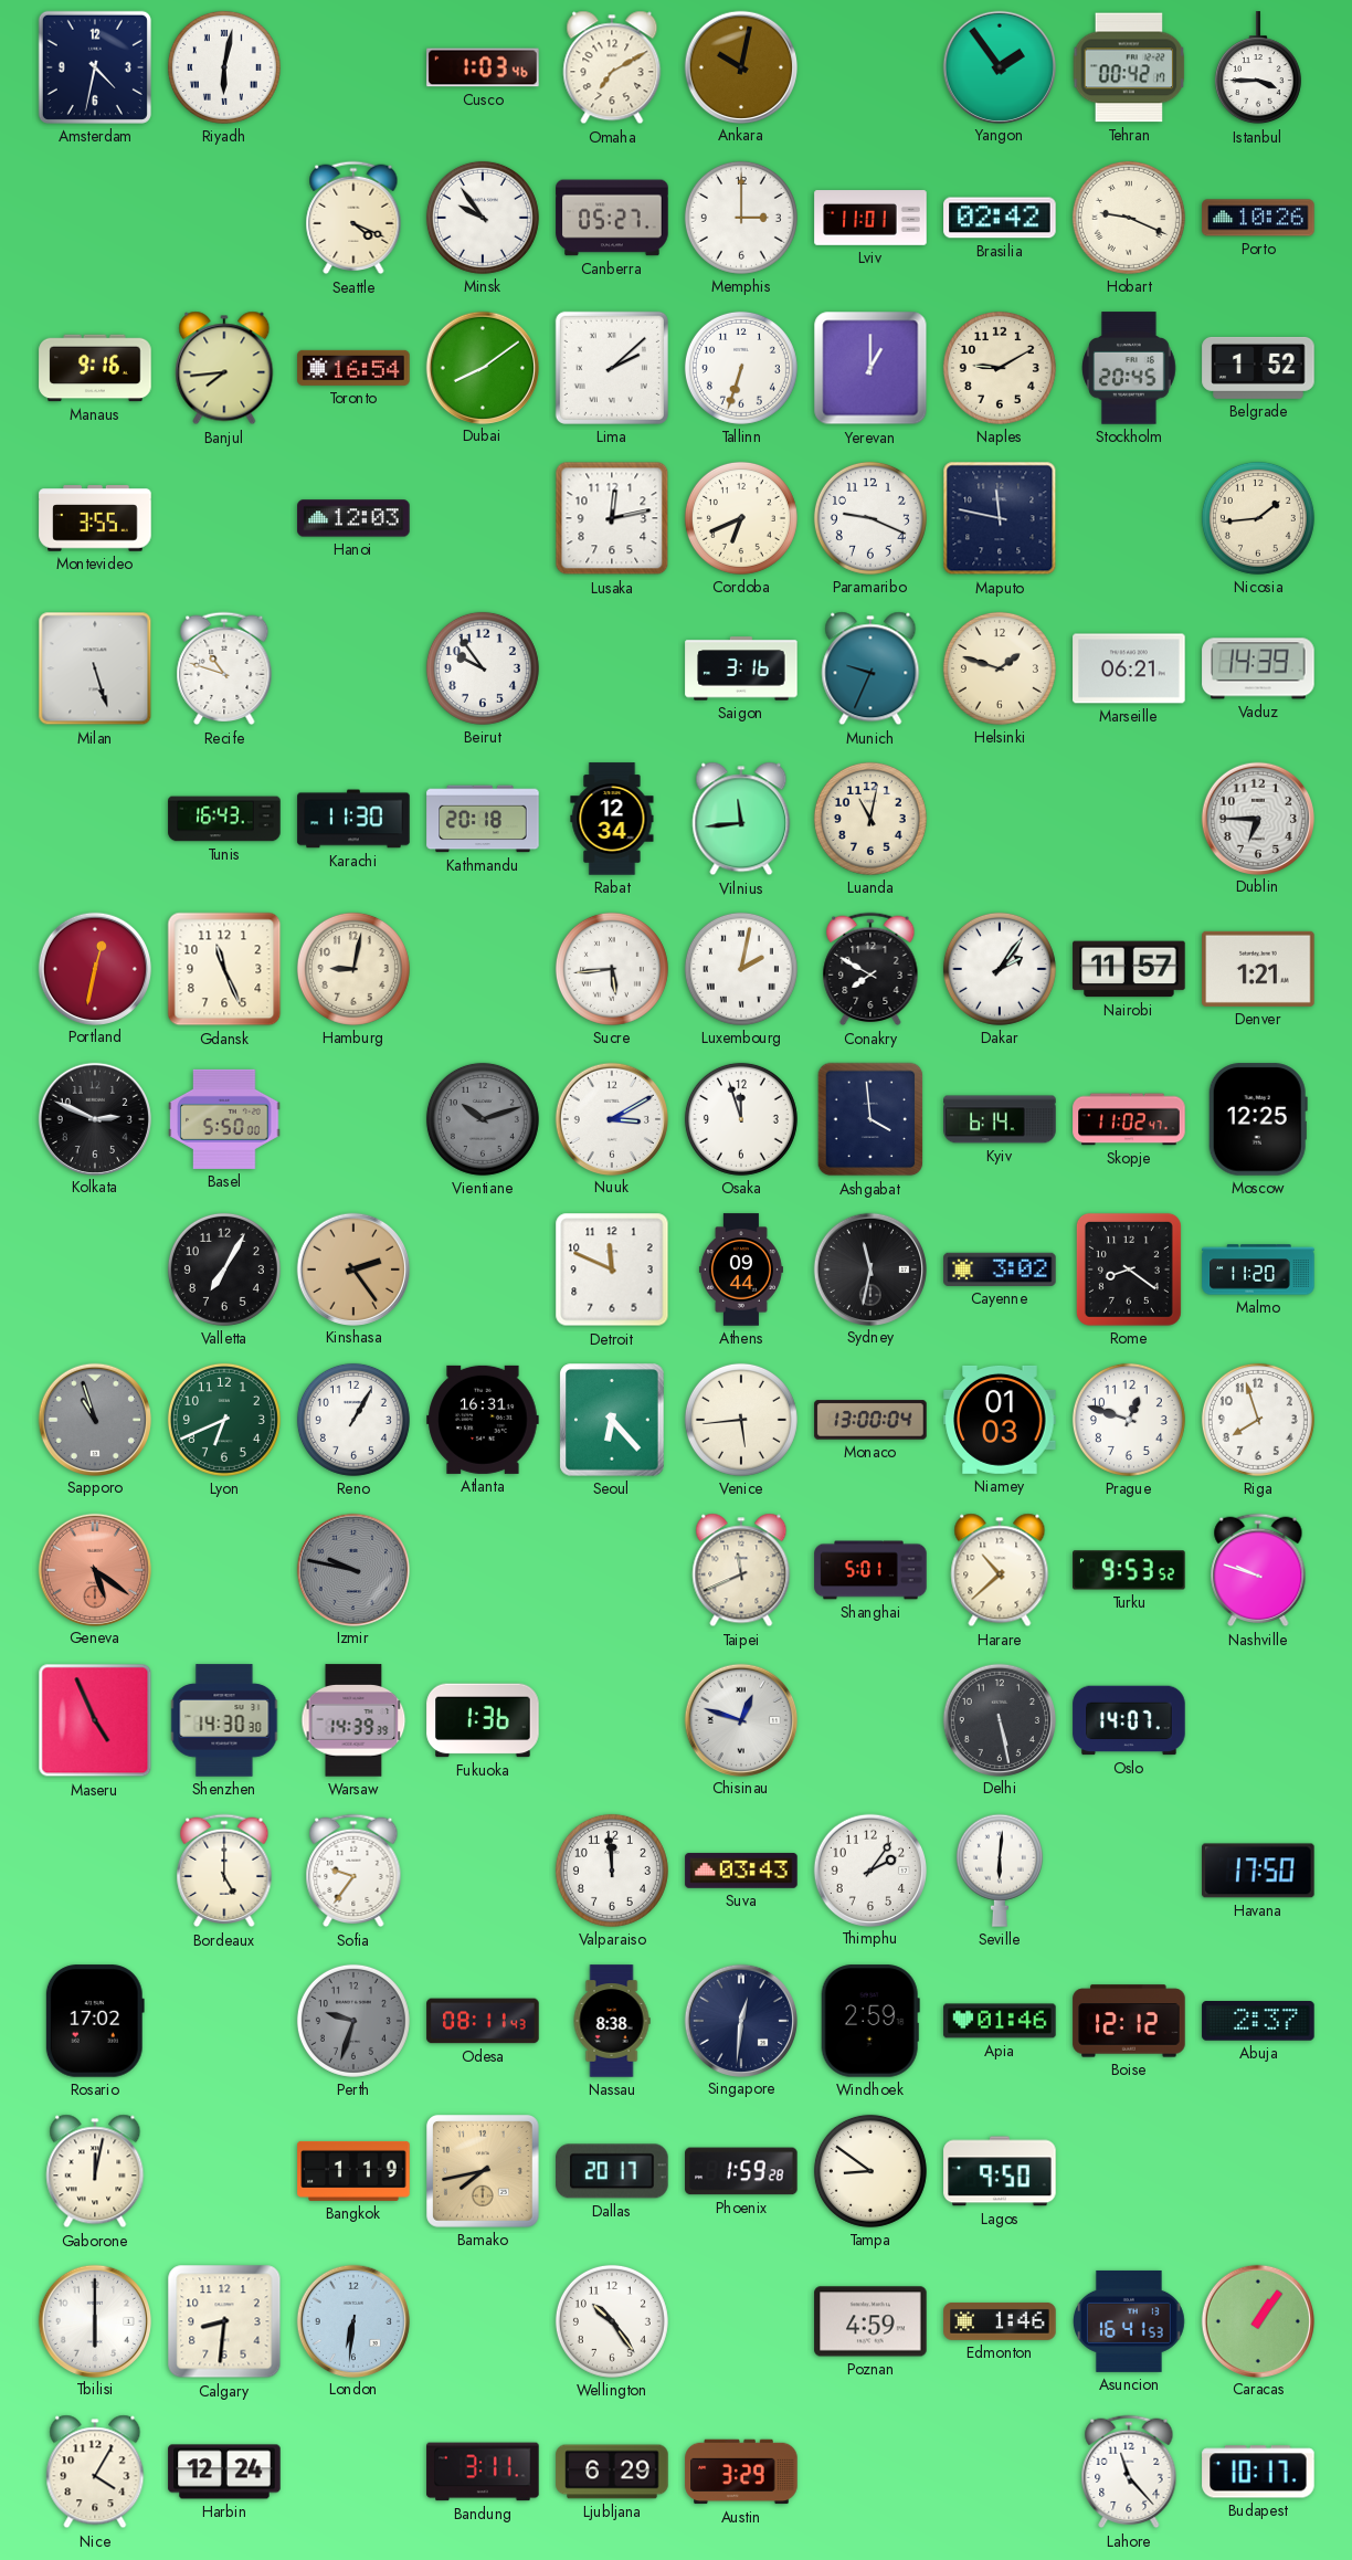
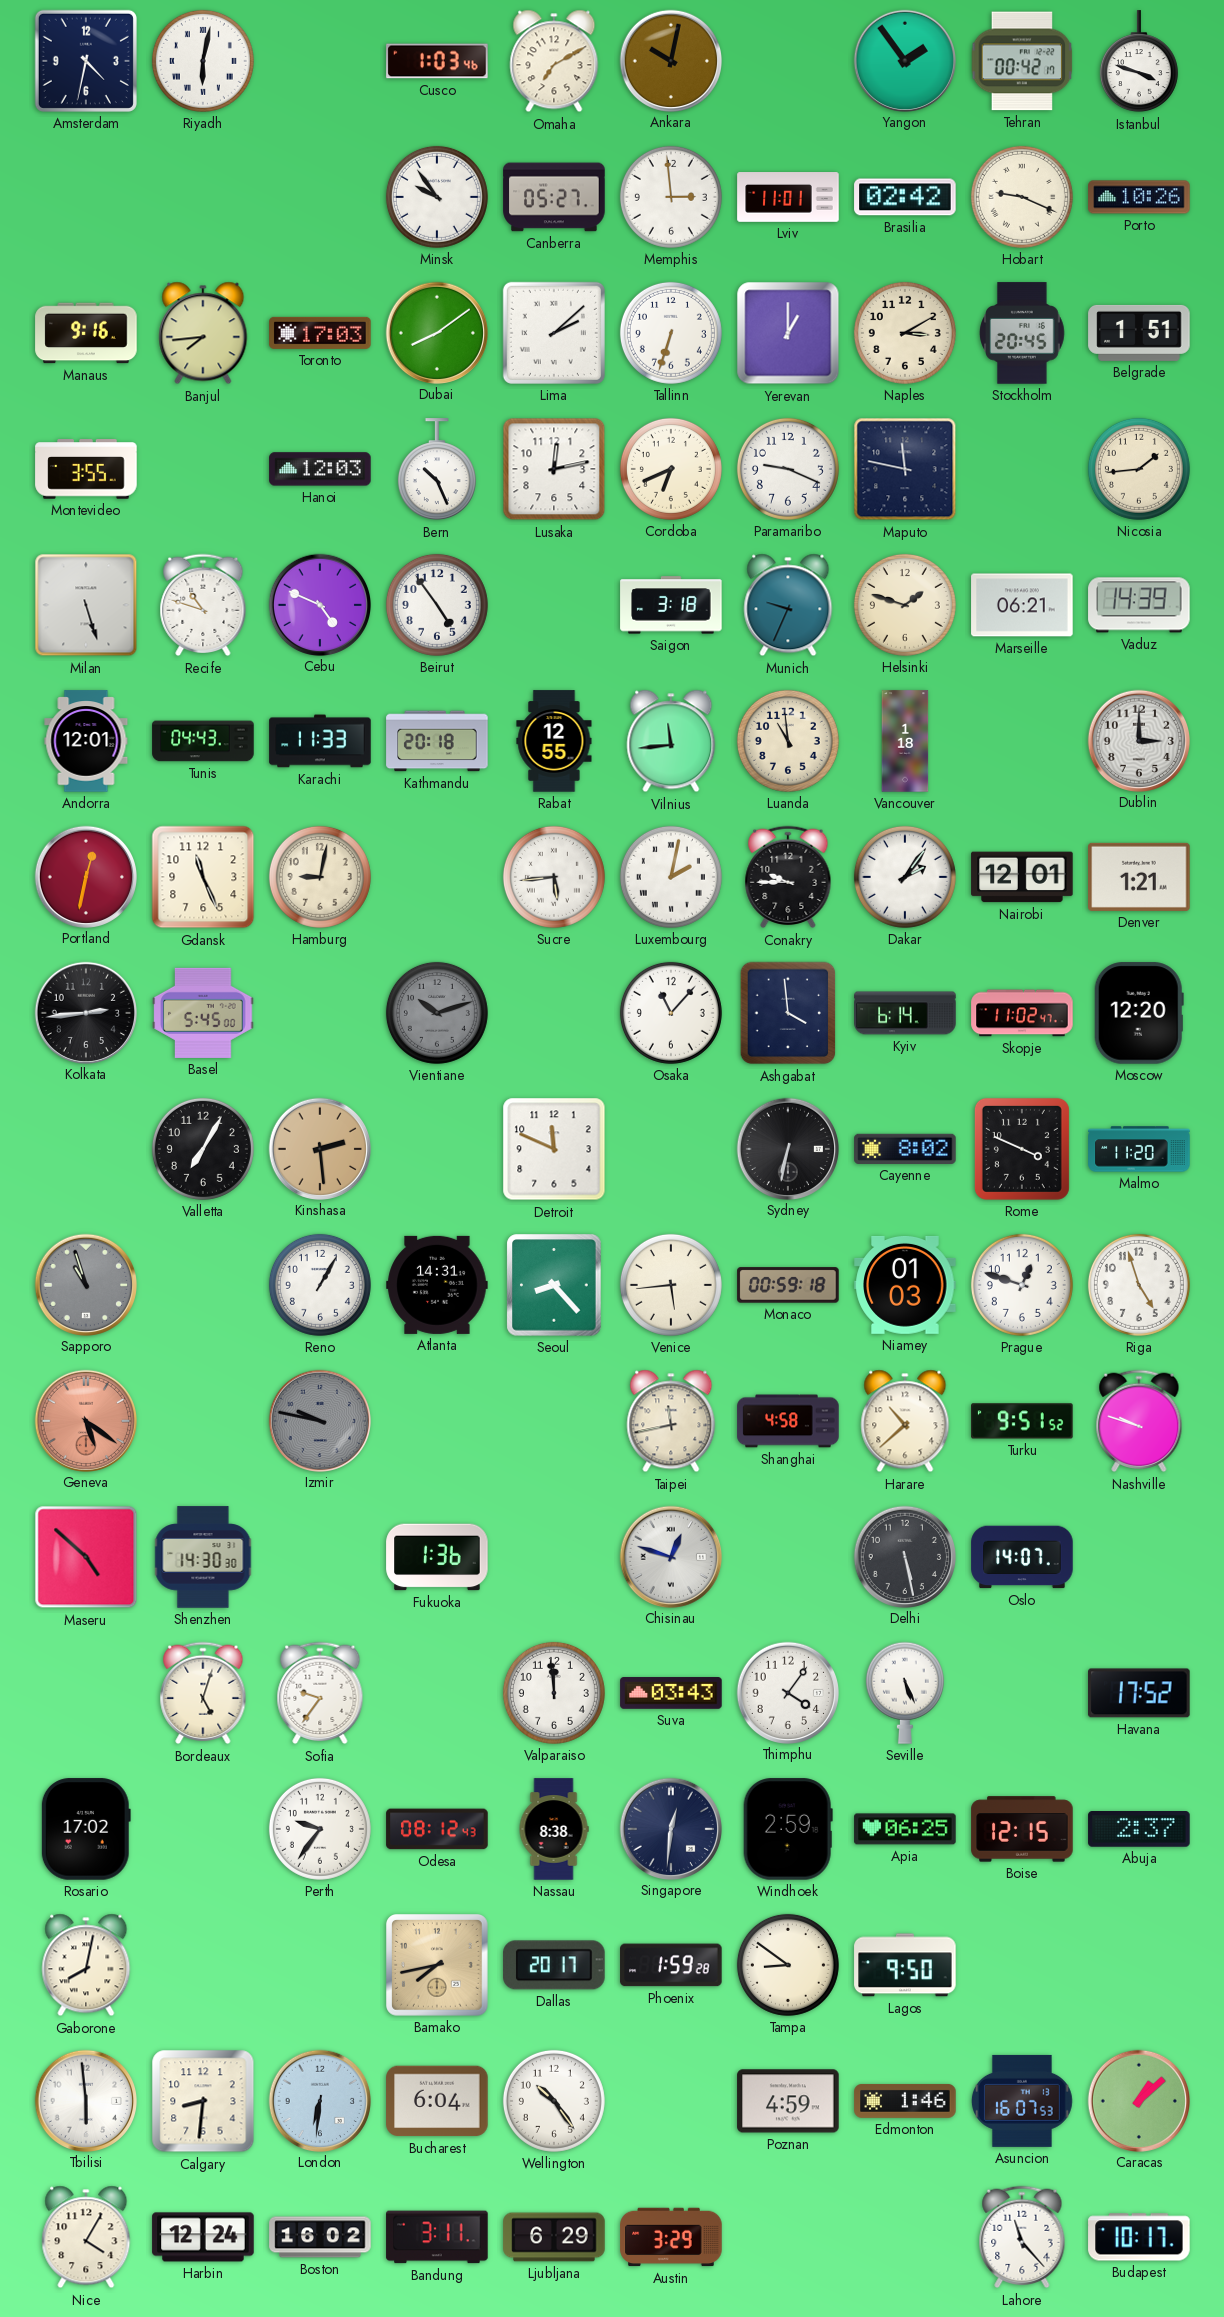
Istanbul: 3:45 -> 3:48 (1139, 62)
Seattle: 4:19 -> none (353, 218)
Memphis: 3:00 -> 2:59 (671, 197)
Toronto: 16:54 -> 17:03 (320, 333)
Naples: 9:10 -> 3:10 (905, 333)
Belgrade: 1:52 -> 1:51 (1139, 333)
Bern: none -> 10:26 (437, 470)
Cebu: none -> 4:49 (319, 604)
Beirut: 9:54 -> 4:54 (437, 605)
Saigon: 3:16 -> 3:18 (671, 605)
Andorra: none -> 12:01 (86, 741)
Tunis: 16:43 -> 04:43 (203, 741)
Karachi: 11:30 -> 11:33 (320, 741)
Rabat: 12:34 -> 12:55 (554, 741)
Luanda: 11:02 -> 10:59 (788, 741)
Vancouver: none -> 1:18 (905, 741)
Dublin: 6:45 -> 3:00 (1138, 740)
Conakry: 7:50 -> 9:45 (788, 877)
Nairobi: 11:57 -> 12:01 (1022, 877)
Kolkata: 2:49 -> 2:44 (85, 1012)
Basel: 5:50 -> 5:45 (203, 1013)
Nuuk: 3:10 -> none (611, 1118)
Osaka: 11:57 -> 11:07 (671, 1013)
Moscow: 12:25 -> 12:20 (1139, 1013)
Kinshasa: 2:24 -> 2:29 (319, 1148)
Athens: 09:44 -> none (741, 1270)
Sydney: 11:32 -> 6:32 (787, 1148)
Cayenne: 3:02 -> 8:02 (905, 1149)
Rome: 8:21 -> 3:49 (1022, 1149)
Lyon: 6:41 -> none (224, 1420)
Atlanta: 16:31 -> 14:31 (437, 1285)
Seoul: 6:23 -> 8:23 (554, 1285)
Monaco: 13:00 -> 00:59 (788, 1285)
Riga: 7:57 -> 4:57 (1139, 1285)
Taipei: 11:41 -> 11:43 (671, 1421)
Shanghai: 5:01 -> 4:58 (788, 1421)
Turku: 9:53 -> 9:51 (1022, 1421)
Maseru: 4:56 -> 4:52 (86, 1557)
Warsaw: 14:39 -> none (353, 1720)
Bordeaux: 5:00 -> 5:03 (203, 1693)
Thimphu: 2:06 -> 4:06 (787, 1692)
Seville: 6:01 -> 5:26 (905, 1693)
Havana: 17:50 -> 17:52 (1139, 1693)
Perth: 9:33 -> 9:36 (320, 1829)
Perth dial: grey -> white (320, 1829)
Odesa: 08:11 -> 08:12 (437, 1829)
Apia: 01:46 -> 06:25 (905, 1829)
Boise: 12:12 -> 12:15 (1022, 1829)
Gaborone: 12:02 -> 8:02 (86, 1965)
Bangkok: 1:19 -> none (353, 2171)
Tbilisi: 6:00 -> 5:59 (85, 2100)
Bucharest: none -> 6:04 (437, 2101)
Asuncion: 16:41 -> 16:07 (1022, 2101)
Caracas: 1:06 -> 1:08 (1138, 2100)
Boston: none -> 16:02 (320, 2237)
